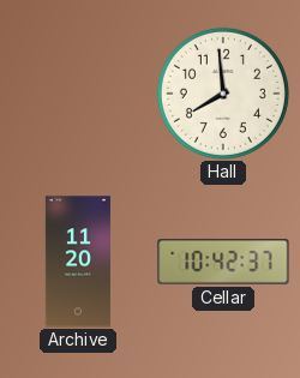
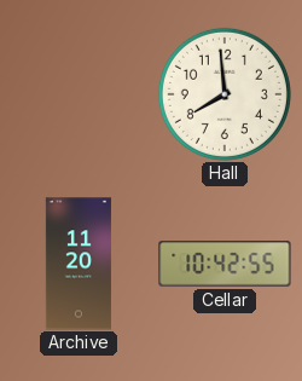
Cellar: 10:42:37 -> 10:42:55 (225, 264)
